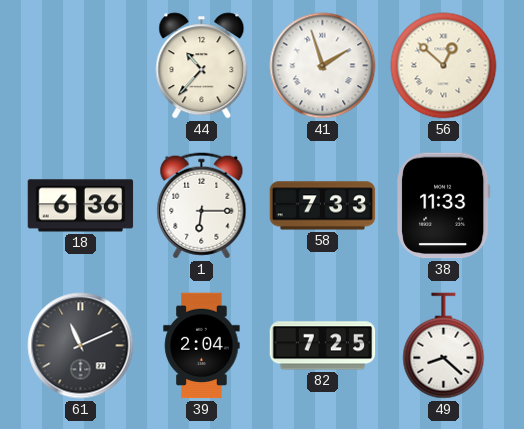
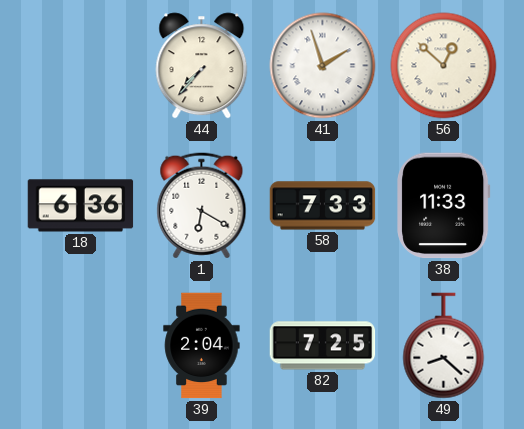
44: 10:37 -> 7:37 (202, 66)
1: 6:15 -> 6:20 (202, 206)
61: 11:11 -> none (81, 346)
